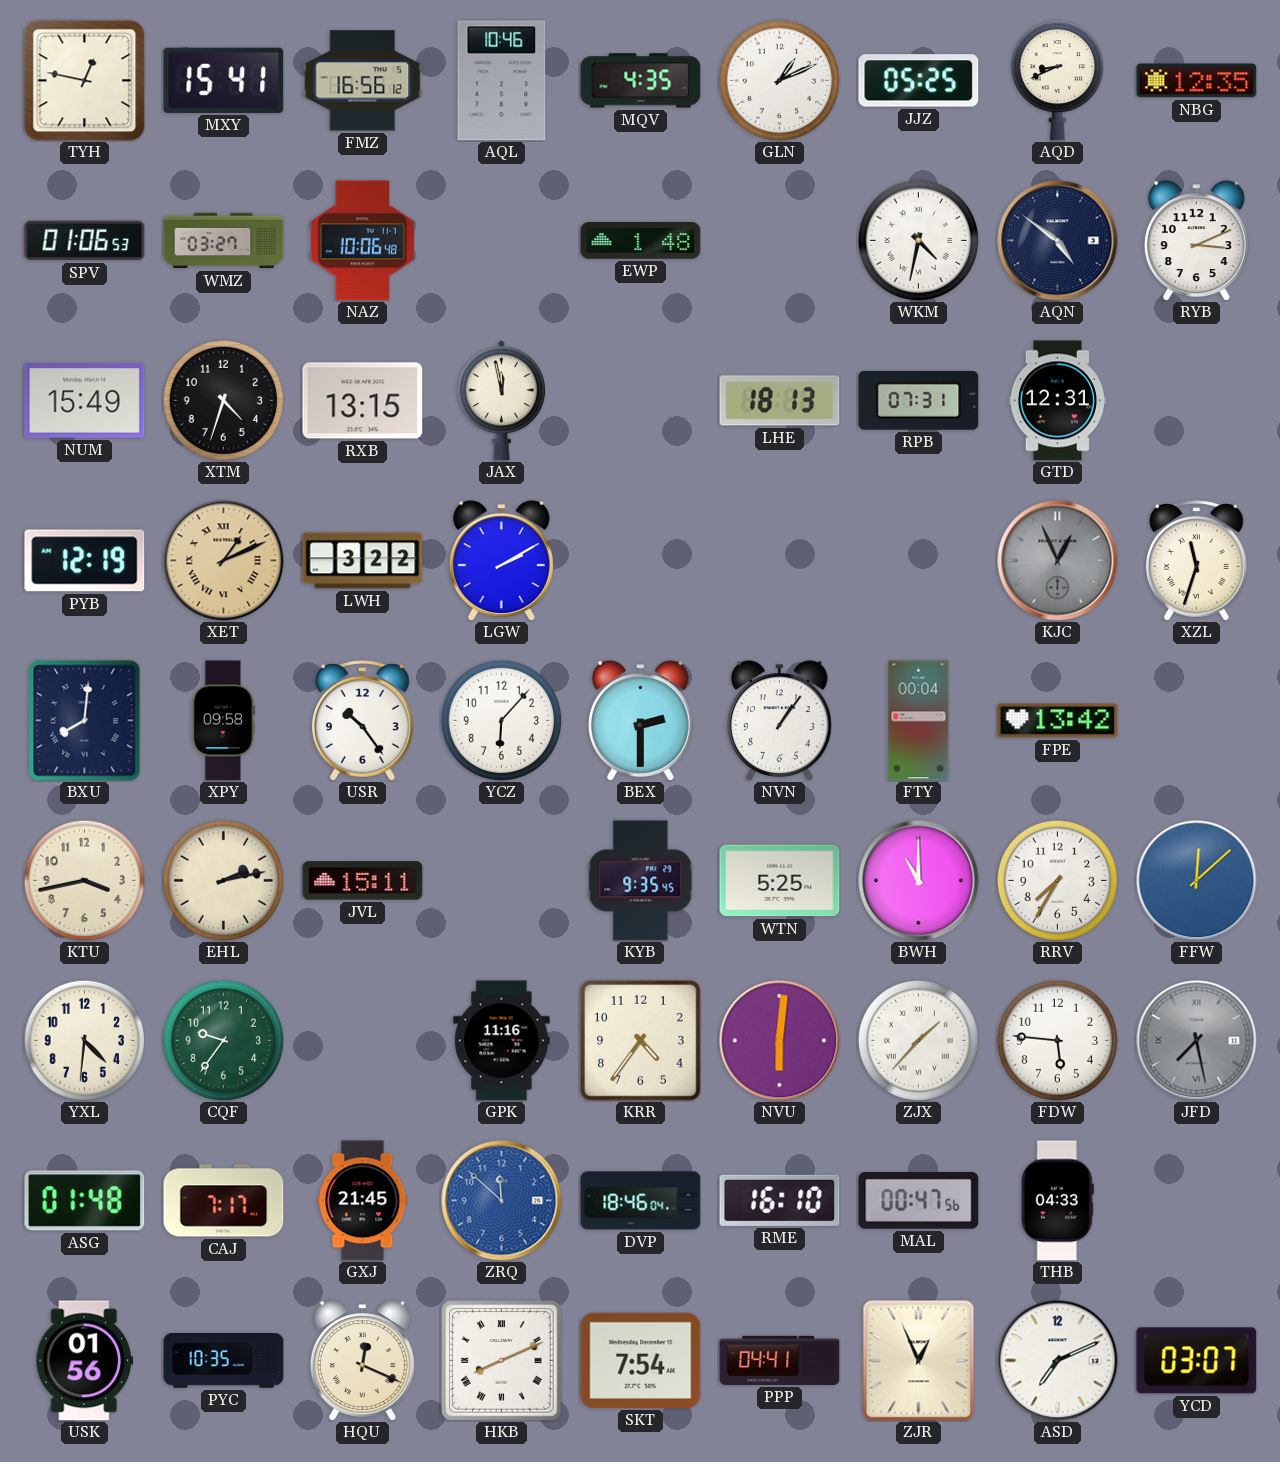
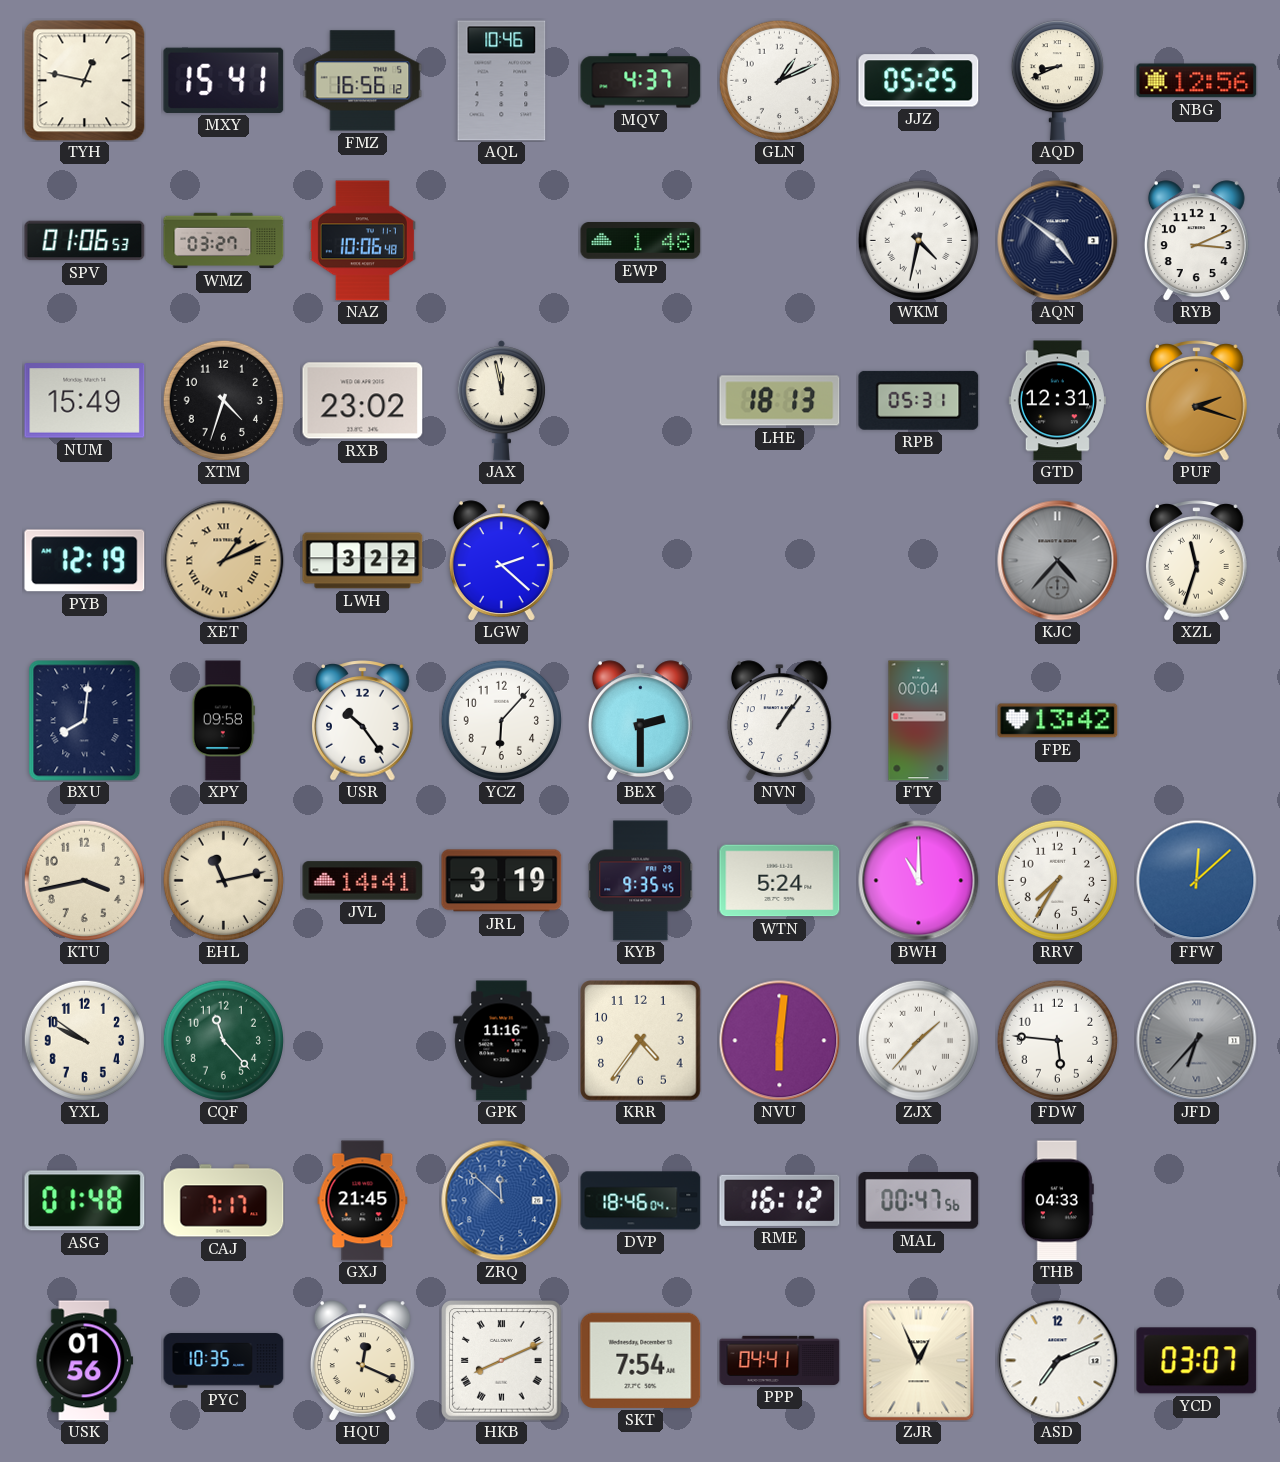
MQV: 4:35 -> 4:37 (641, 81)
NBG: 12:35 -> 12:56 (1197, 81)
RXB: 13:15 -> 23:02 (363, 401)
RPB: 07:31 -> 05:31 (919, 400)
PUF: none -> 2:18 (1197, 401)
LGW: 2:10 -> 2:22 (501, 561)
KJC: 12:56 -> 4:37 (1058, 561)
EHL: 2:13 -> 11:13 (223, 880)
JVL: 15:11 -> 14:41 (363, 881)
JRL: none -> 3:19 (502, 881)
WTN: 5:25 -> 5:24 (780, 881)
YXL: 4:31 -> 9:51 (84, 1040)
CQF: 9:36 -> 11:23 (223, 1040)
JFD: 7:28 -> 6:37 (1197, 1041)
RME: 16:10 -> 16:12 (780, 1200)
